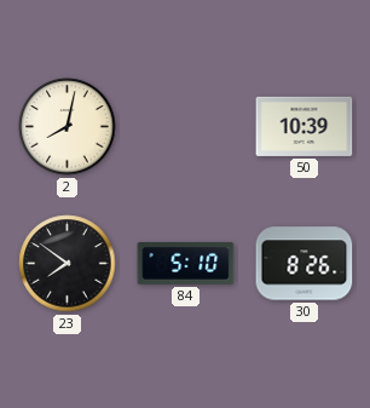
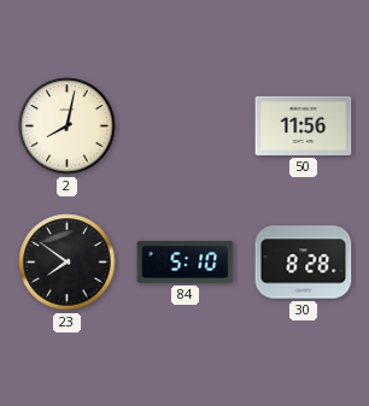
50: 10:39 -> 11:56 (304, 125)
30: 8:26 -> 8:28 (304, 263)
